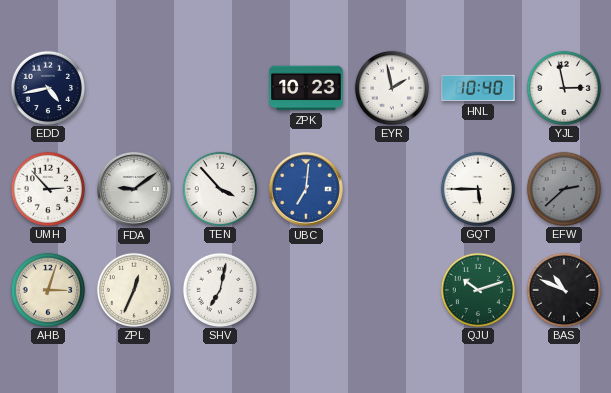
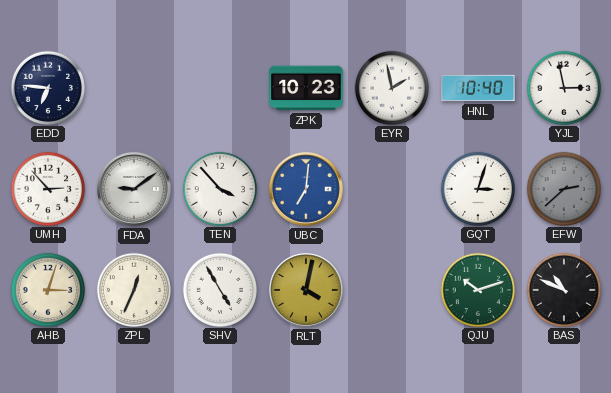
EDD: 4:43 -> 6:46 (47, 87)
GQT: 5:45 -> 3:03 (477, 188)
SHV: 7:02 -> 4:55 (219, 289)
RLT: none -> 4:02 (307, 291)
